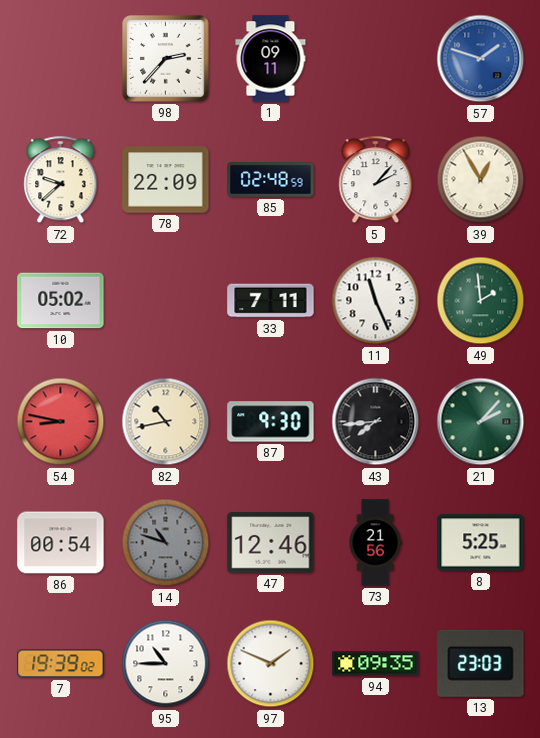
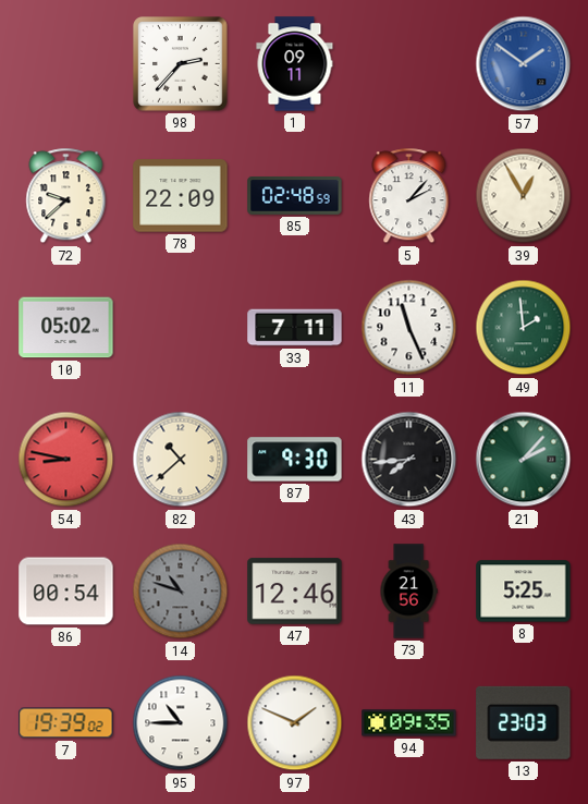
57: 1:48 -> 1:51 (524, 64)
82: 10:43 -> 10:38 (181, 460)
